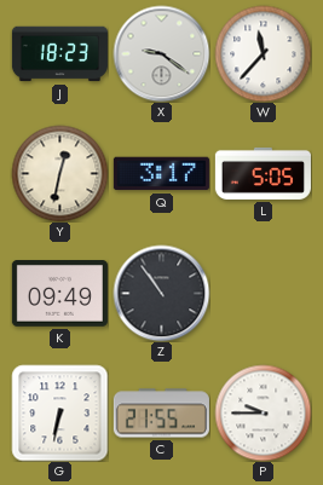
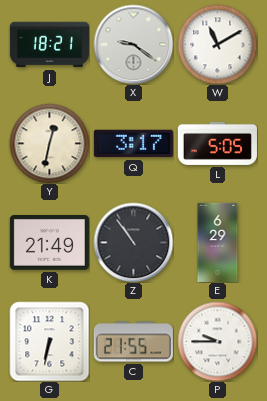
J: 18:23 -> 18:21 (49, 45)
W: 11:37 -> 11:10 (217, 44)
K: 09:49 -> 21:49 (49, 243)
E: none -> 6:29 (218, 242)
